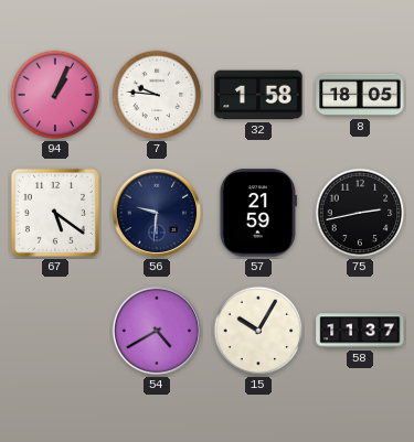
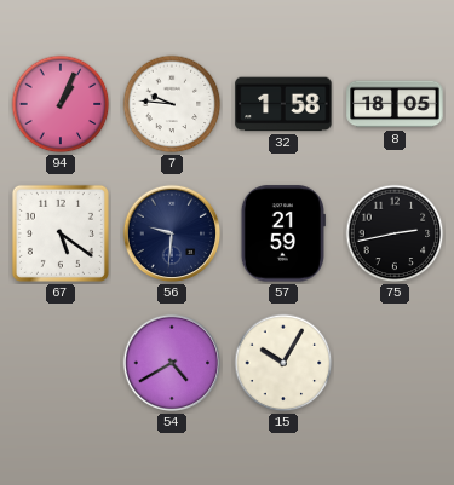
58: 11:37 -> none (360, 331)
